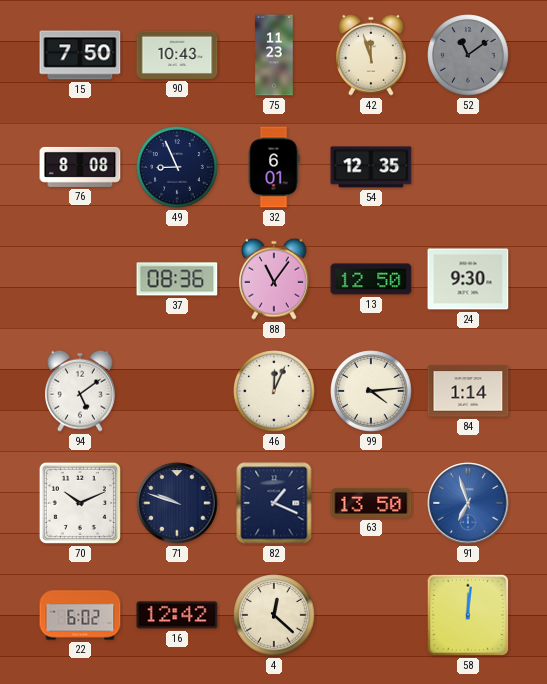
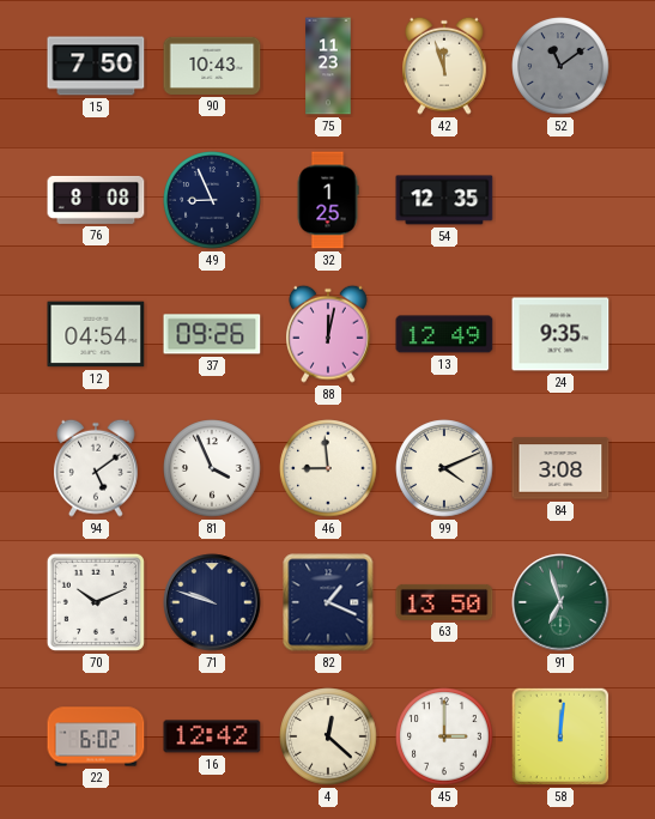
32: 6:01 -> 1:25 (328, 200)
12: none -> 04:54 (96, 334)
37: 08:36 -> 09:26 (212, 334)
88: 11:06 -> 12:02 (329, 334)
13: 12:50 -> 12:49 (444, 334)
24: 9:30 -> 9:35 (560, 334)
81: none -> 3:56 (212, 468)
46: 12:04 -> 8:59 (328, 468)
99: 4:14 -> 4:11 (444, 468)
84: 1:14 -> 3:08 (560, 468)
91 dial: blue -> green (560, 602)
45: none -> 3:00 (444, 736)
